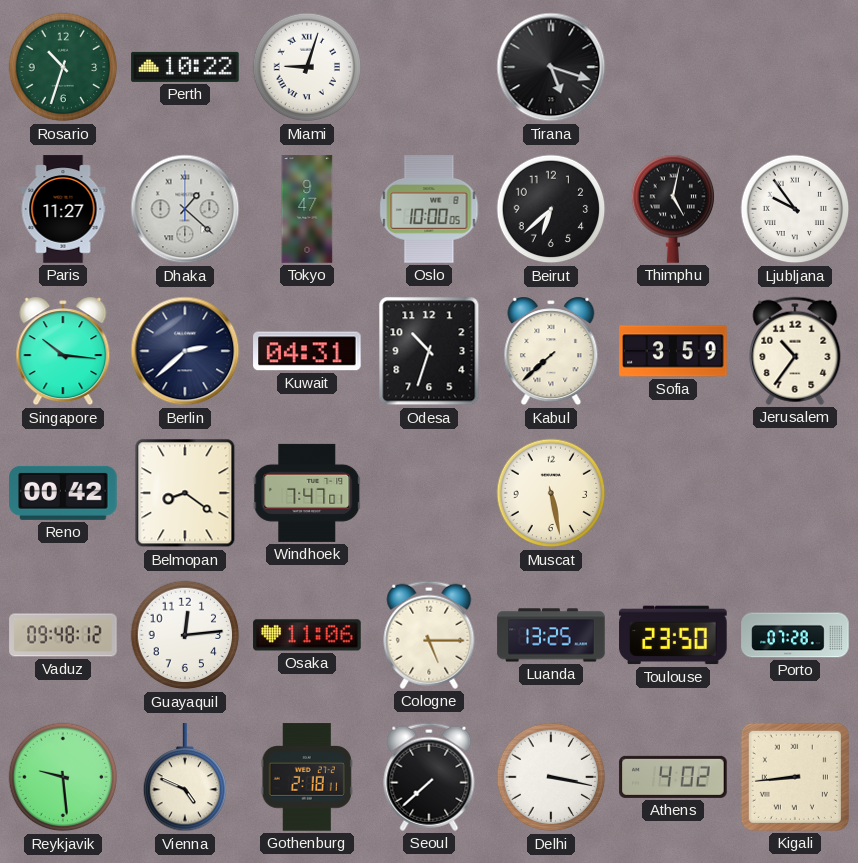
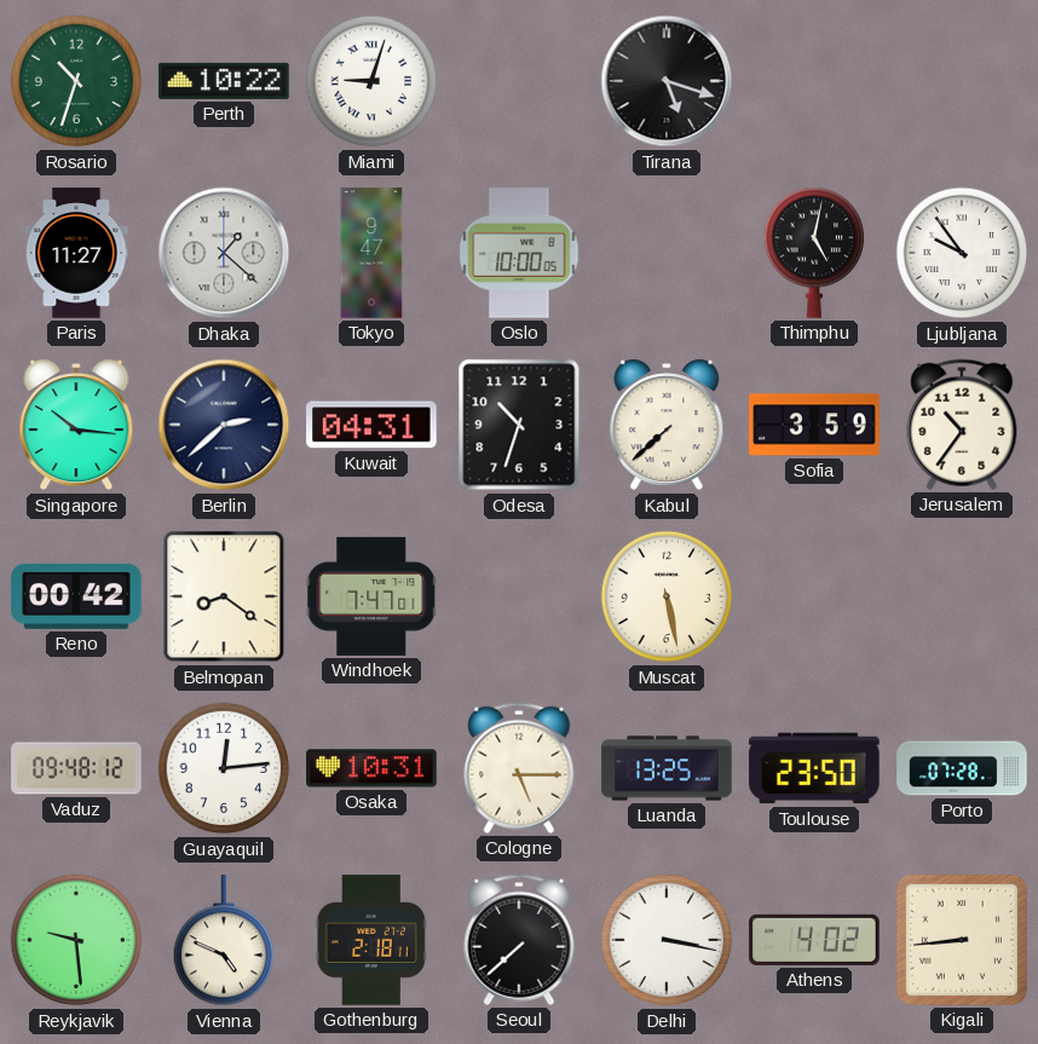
Beirut: 6:38 -> none (551, 209)
Osaka: 11:06 -> 10:31 (371, 768)
